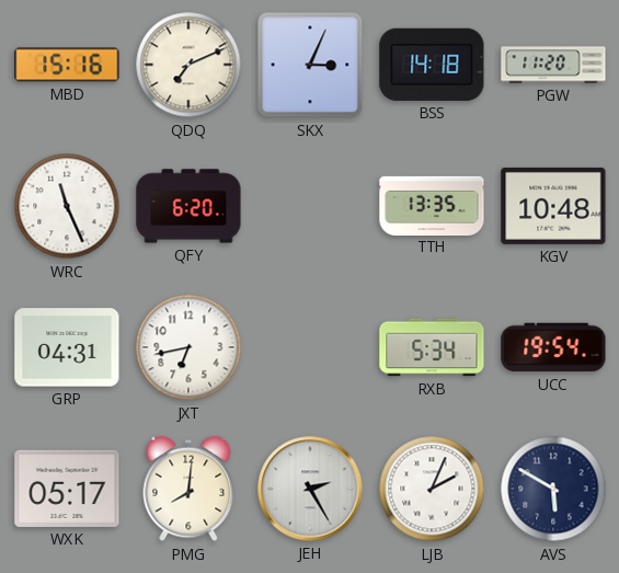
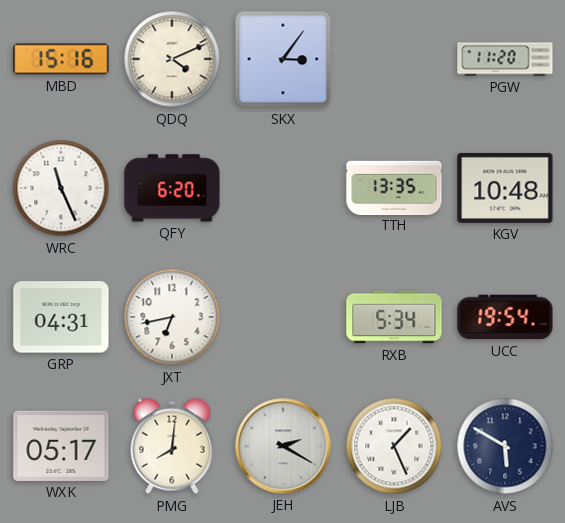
QDQ: 7:11 -> 4:11 (172, 59)
SKX: 3:04 -> 3:06 (283, 59)
BSS: 14:18 -> none (432, 65)
JEH: 2:25 -> 2:20 (283, 446)
LJB: 2:04 -> 1:26 (394, 446)
